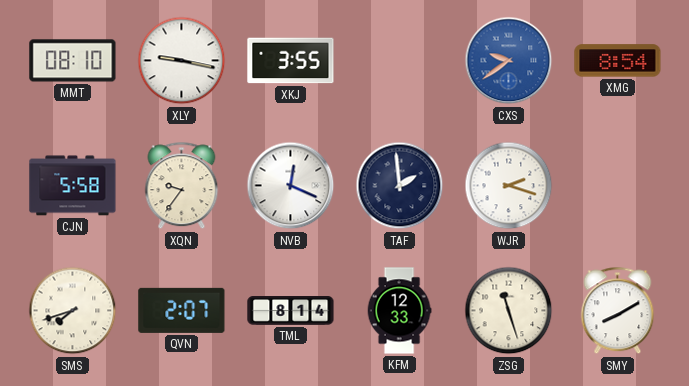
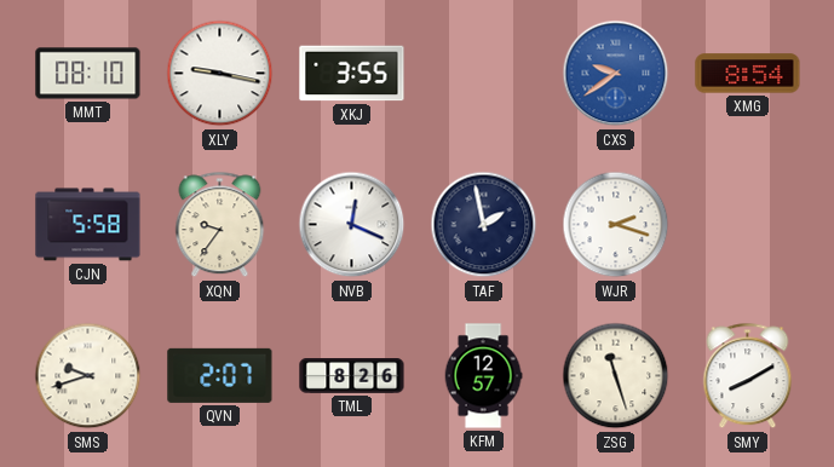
TAF: 1:59 -> 1:58 (484, 225)
SMS: 7:42 -> 9:42 (88, 376)
TML: 8:14 -> 8:26 (352, 376)
KFM: 12:33 -> 12:57 (483, 376)
